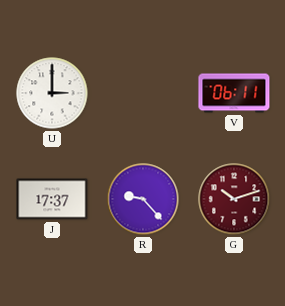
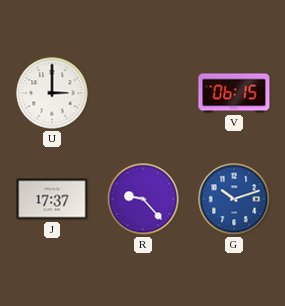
V: 06:11 -> 06:15 (234, 93)
G dial: burgundy -> blue (234, 199)
